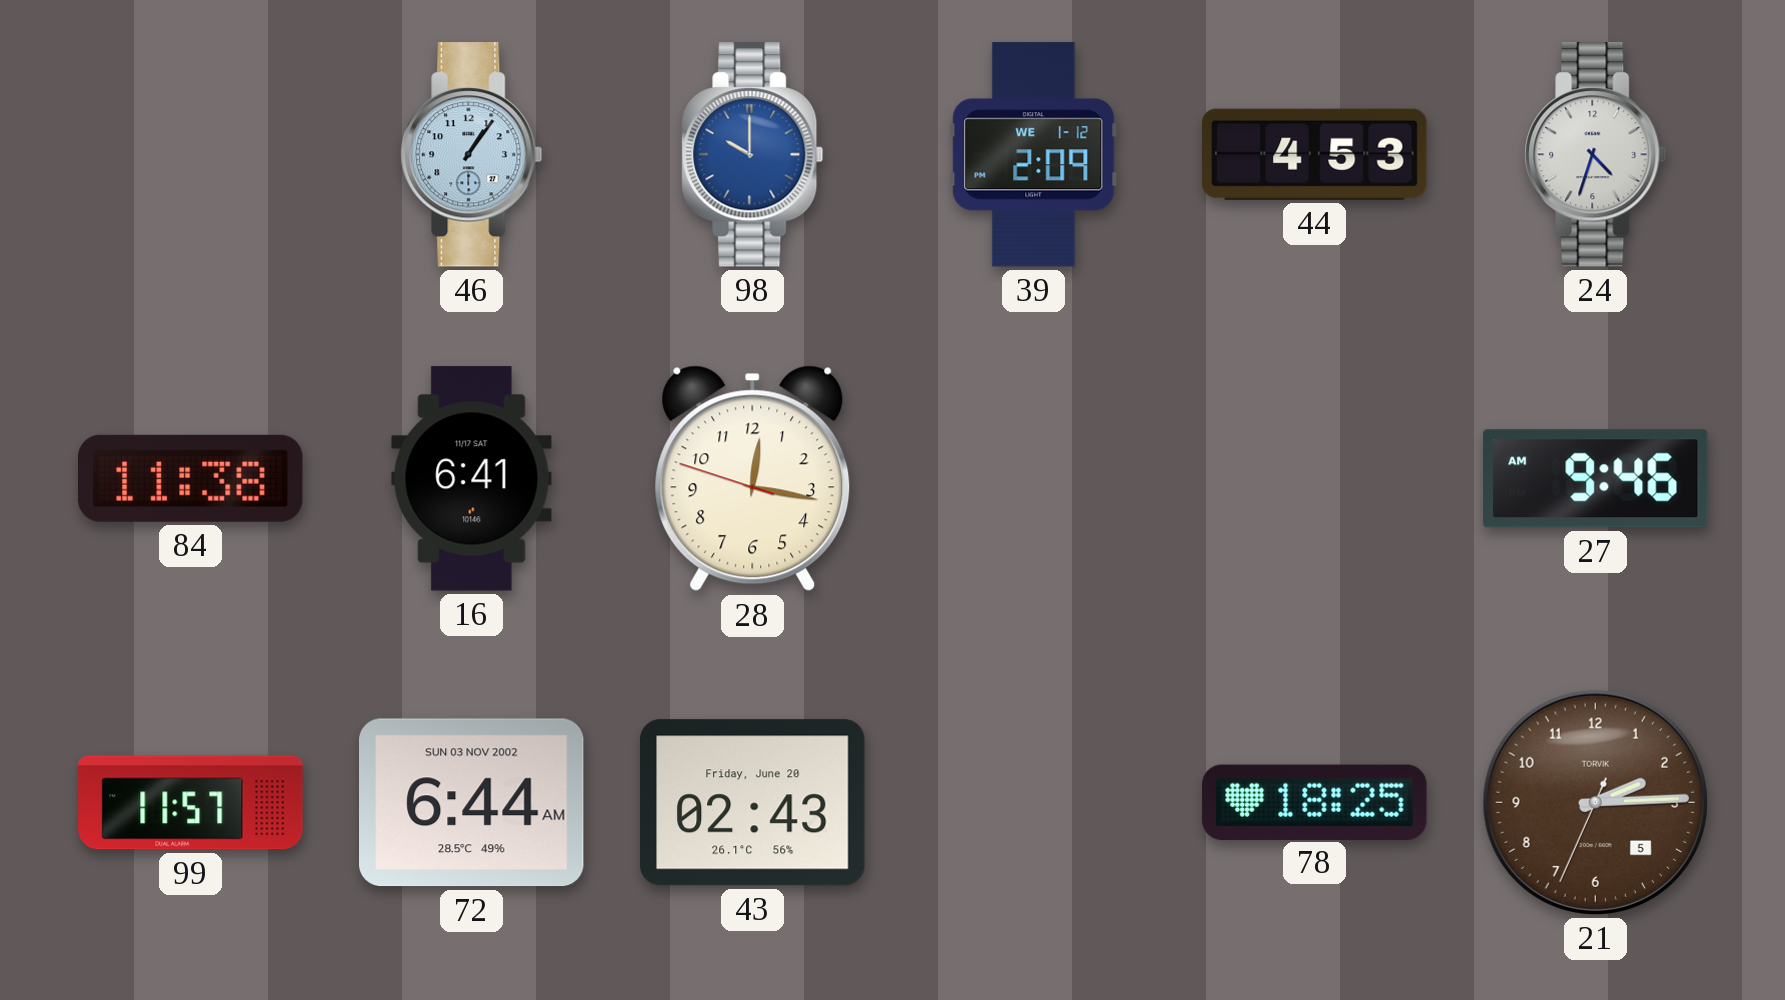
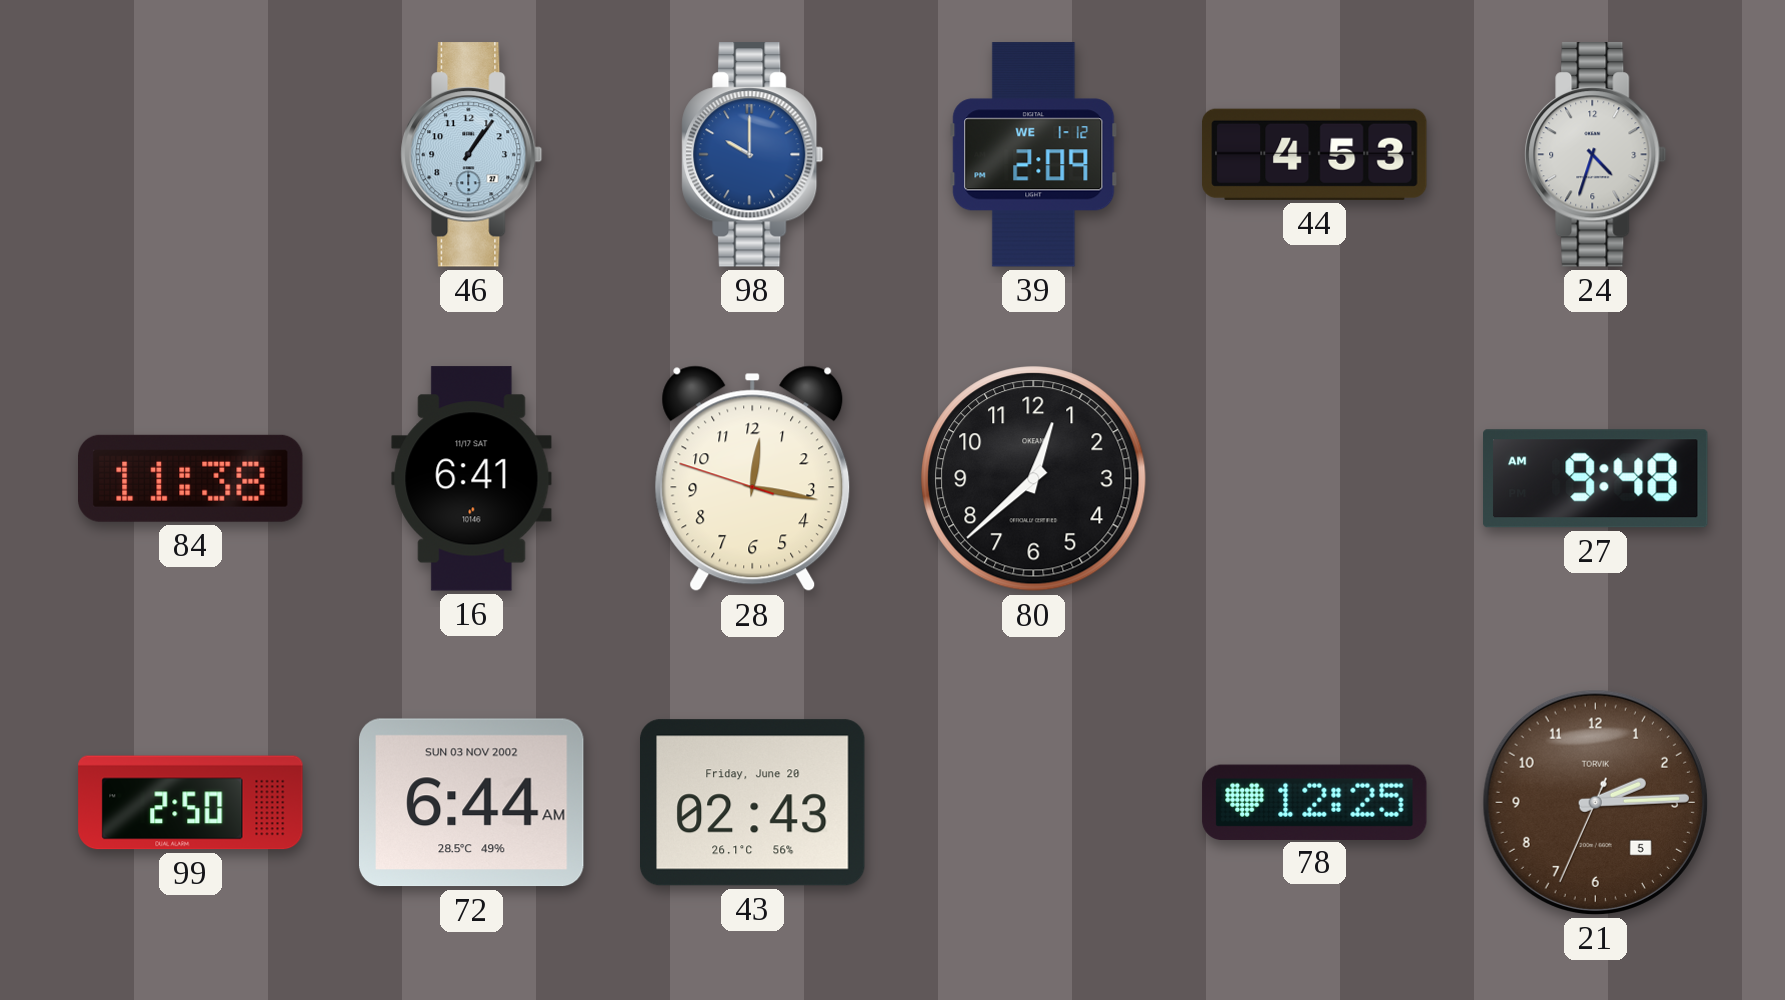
80: none -> 12:38 (1034, 479)
27: 9:46 -> 9:48 (1596, 479)
99: 11:57 -> 2:50 (191, 803)
78: 18:25 -> 12:25 (1315, 802)
